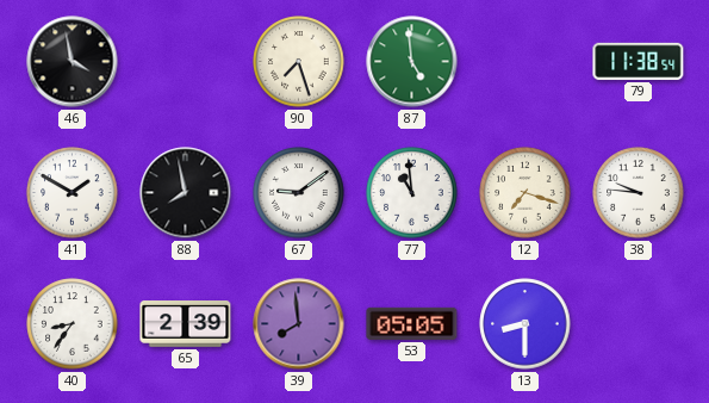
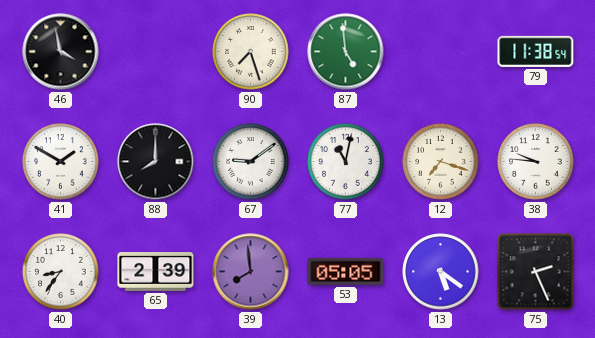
88: 7:58 -> 8:00 (156, 162)
77: 10:59 -> 11:02 (346, 162)
13: 8:30 -> 5:21 (441, 272)
75: none -> 2:26 (536, 272)
